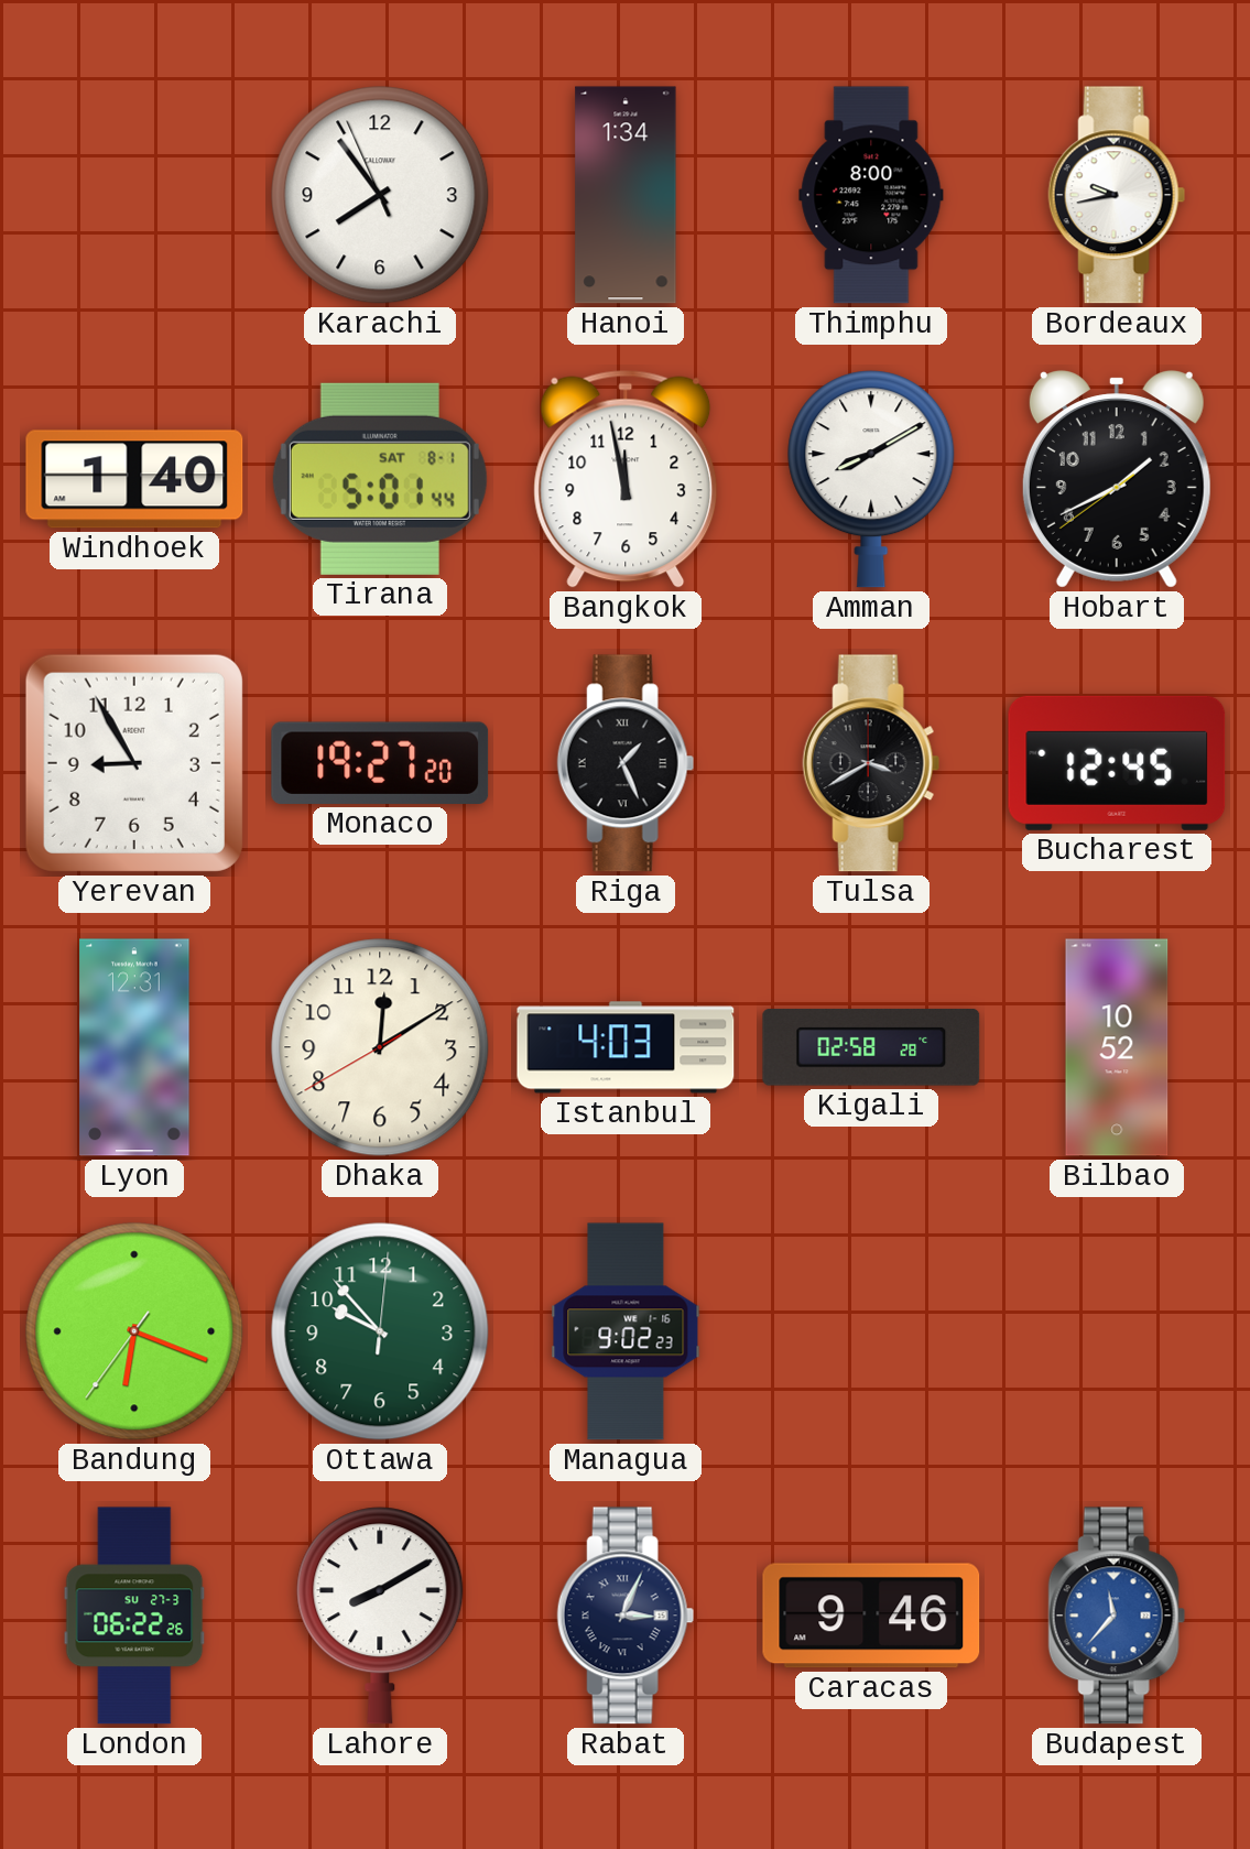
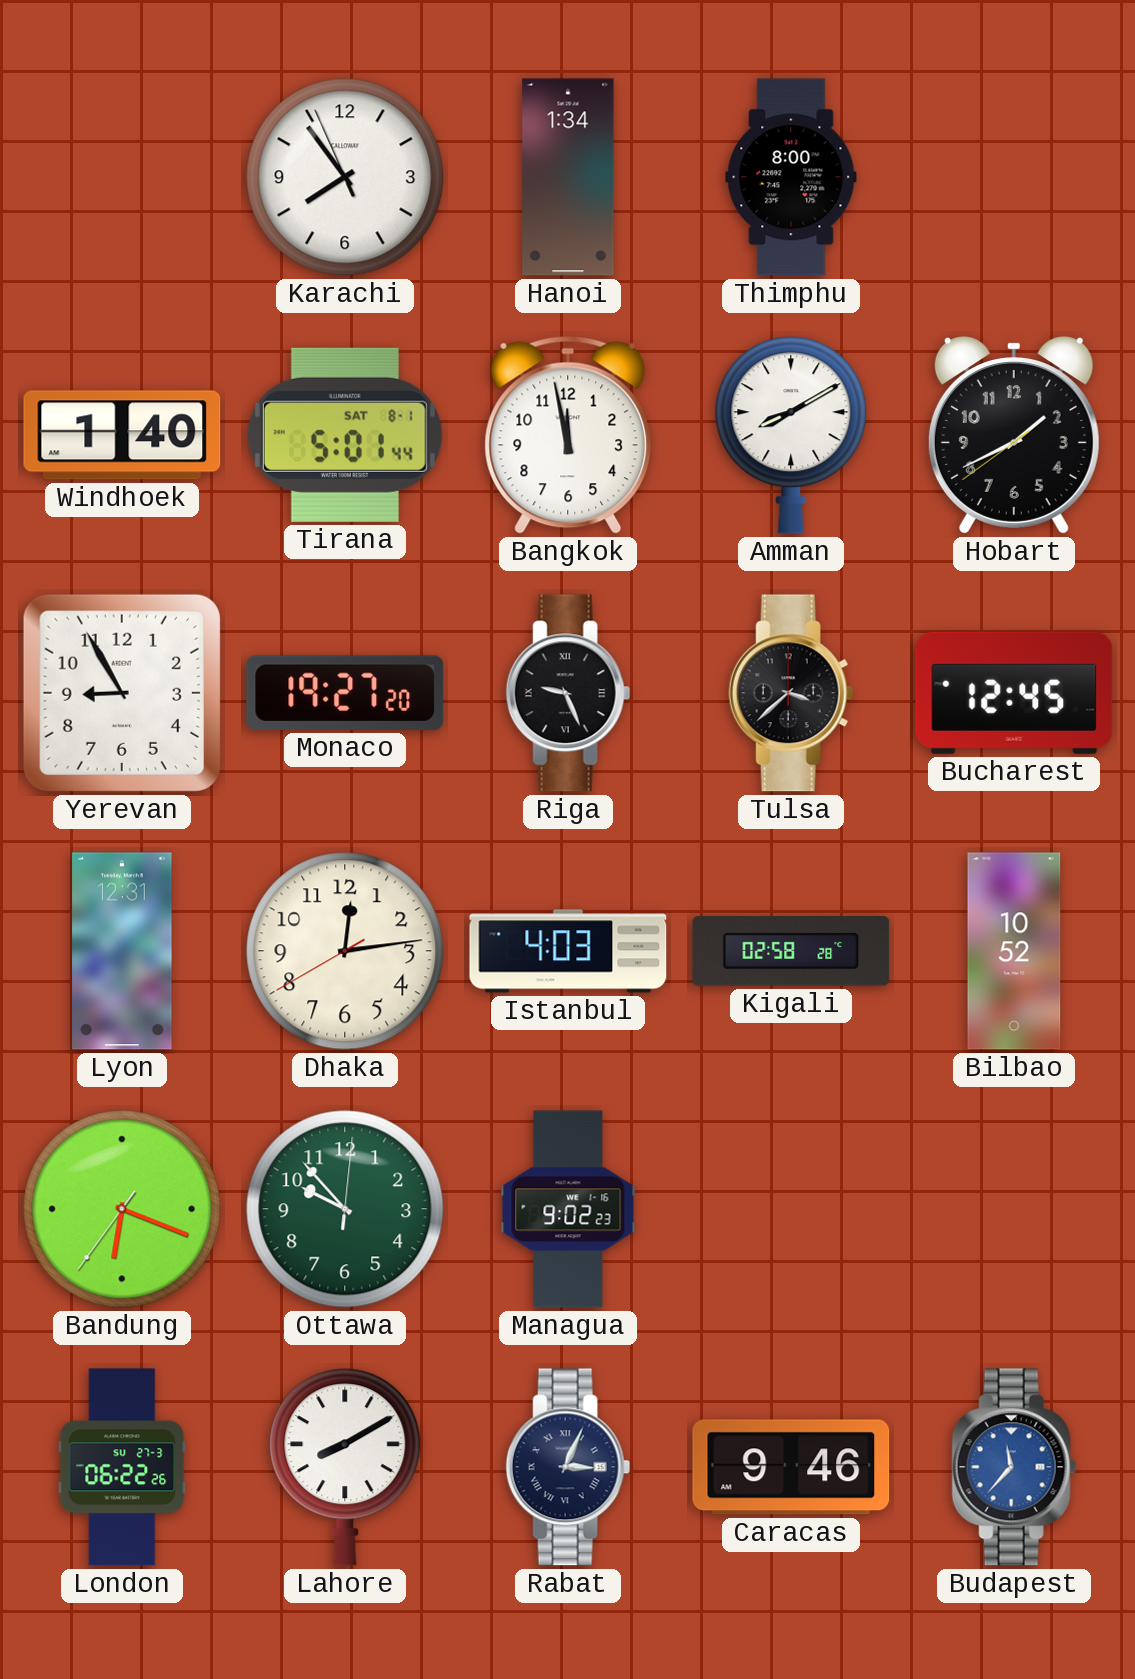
Bordeaux: 9:43 -> none (1117, 195)
Riga: 1:26 -> 9:26 (568, 693)
Tulsa: 3:40 -> 3:38 (791, 693)
Dhaka: 12:09 -> 12:13 (345, 951)
